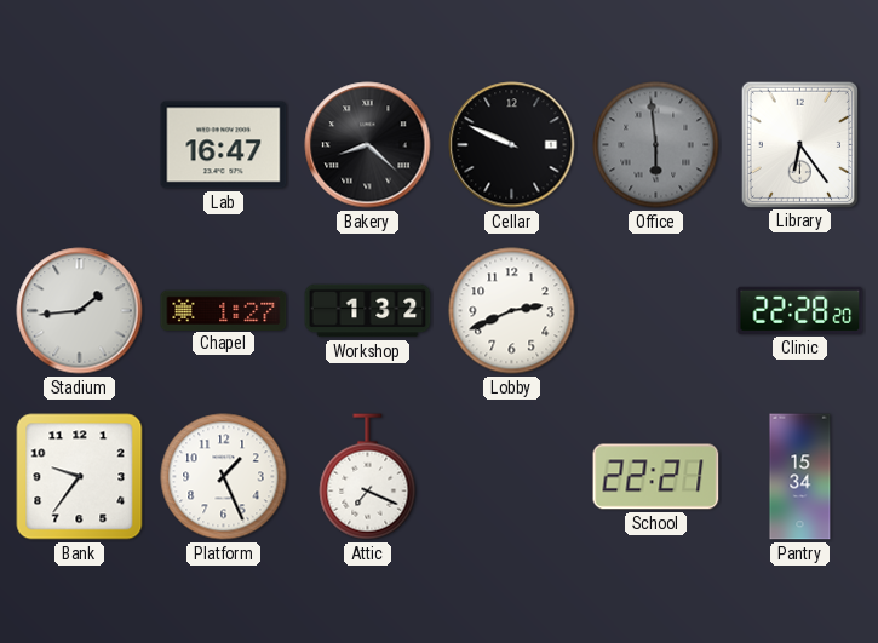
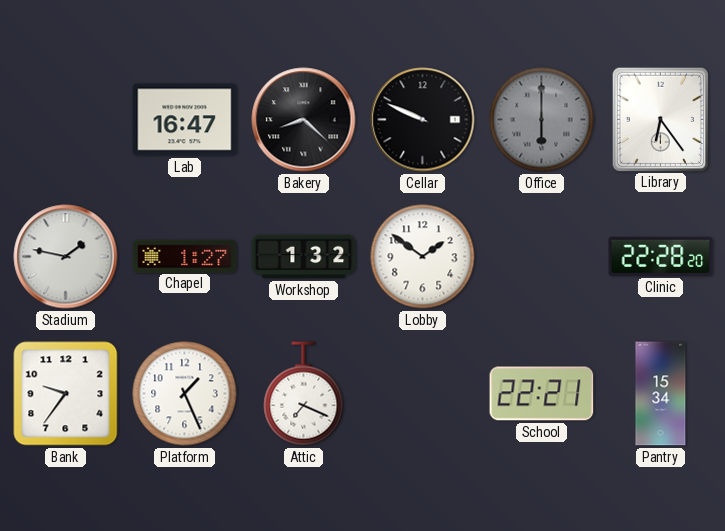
Office: 5:59 -> 6:00 (542, 120)
Stadium: 1:44 -> 1:47 (66, 257)
Lobby: 2:41 -> 1:51 (423, 257)
